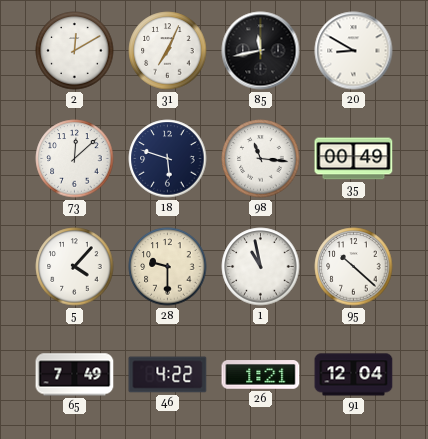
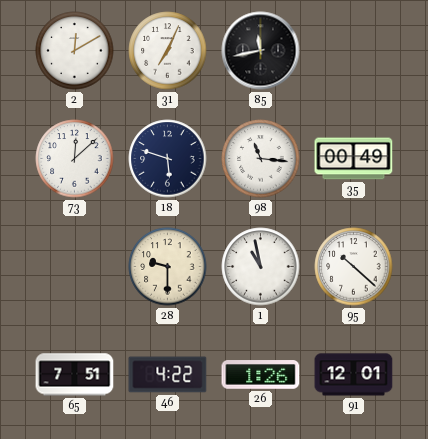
20: 8:50 -> none (354, 51)
5: 4:07 -> none (75, 267)
65: 7:49 -> 7:51 (75, 375)
26: 1:21 -> 1:26 (261, 375)
91: 12:04 -> 12:01 (354, 375)
